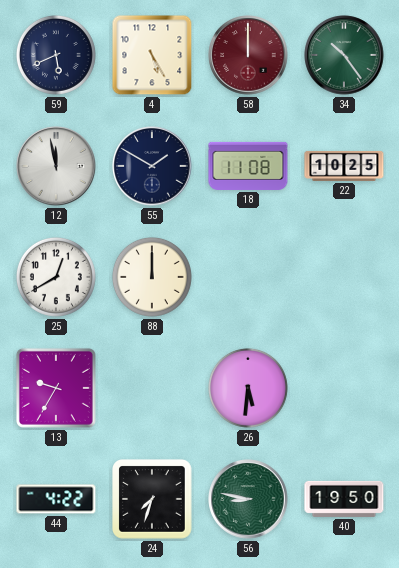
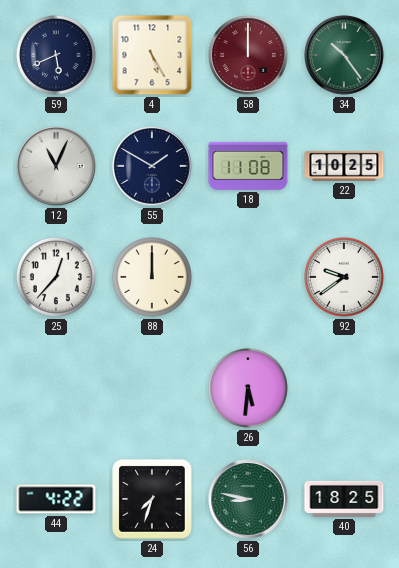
12: 11:58 -> 11:04 (56, 166)
25: 12:40 -> 12:37 (56, 277)
92: none -> 9:39 (344, 277)
13: 9:35 -> none (56, 388)
40: 19:50 -> 18:25 (344, 499)
